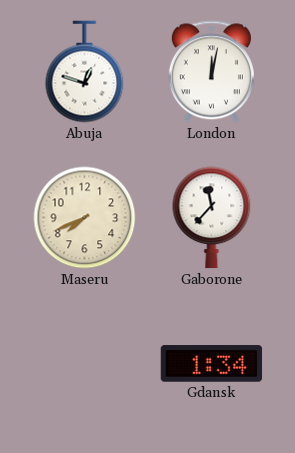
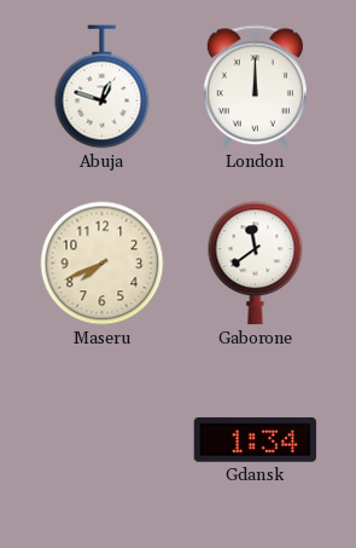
London: 12:02 -> 12:00 (255, 87)
Gaborone: 11:37 -> 11:39 (256, 264)
